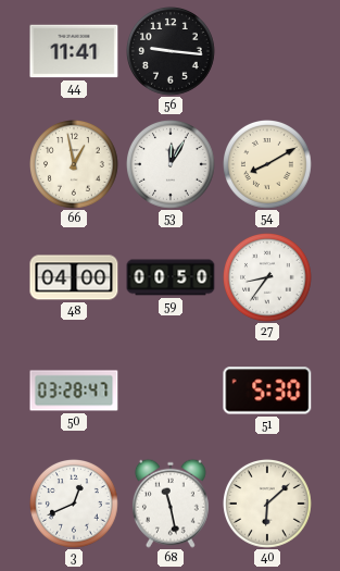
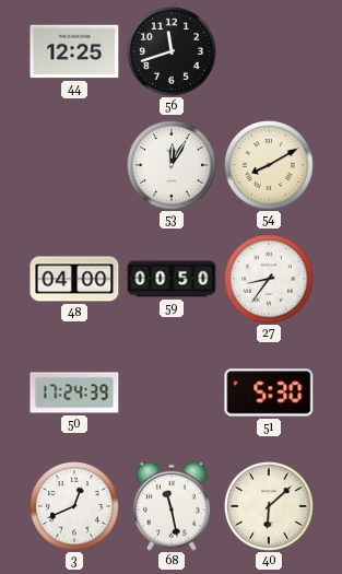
44: 11:41 -> 12:25 (74, 51)
56: 9:16 -> 11:42 (173, 52)
66: 12:58 -> none (75, 165)
50: 03:28 -> 17:24 (74, 393)
